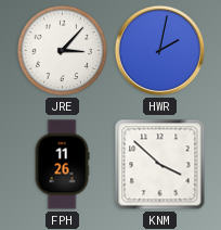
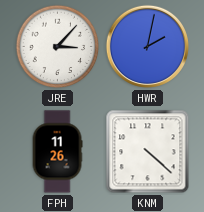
KNM: 3:52 -> 4:22 (148, 152)
